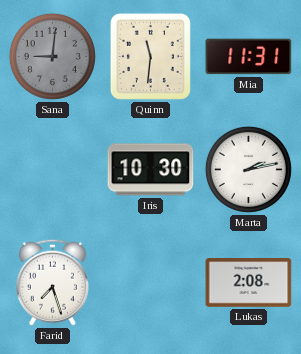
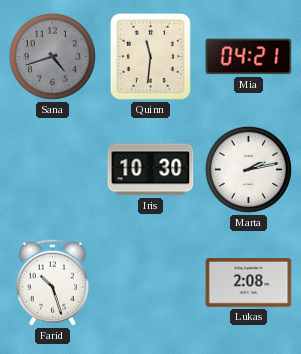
Sana: 9:01 -> 4:42 (52, 56)
Mia: 11:31 -> 04:21 (249, 57)
Farid: 7:27 -> 10:27 (52, 282)
